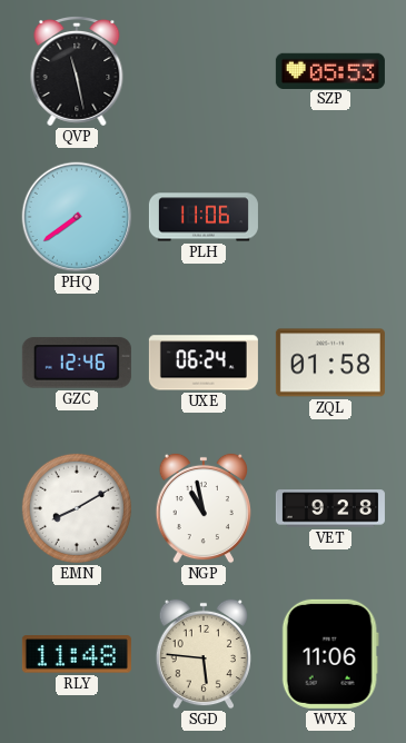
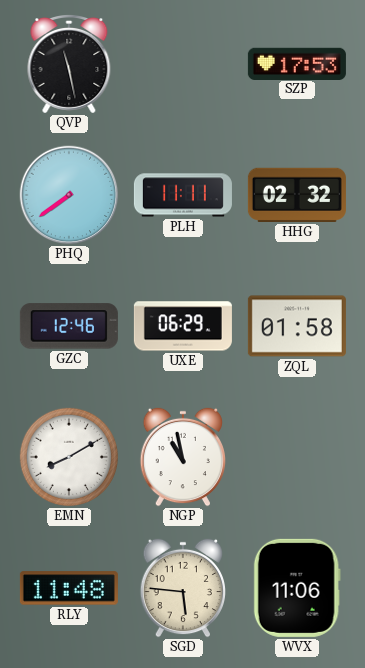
SZP: 05:53 -> 17:53 (297, 63)
PLH: 11:06 -> 11:11 (183, 195)
HHG: none -> 02:32 (297, 195)
UXE: 06:24 -> 06:29 (183, 326)
VET: 9:28 -> none (330, 508)
